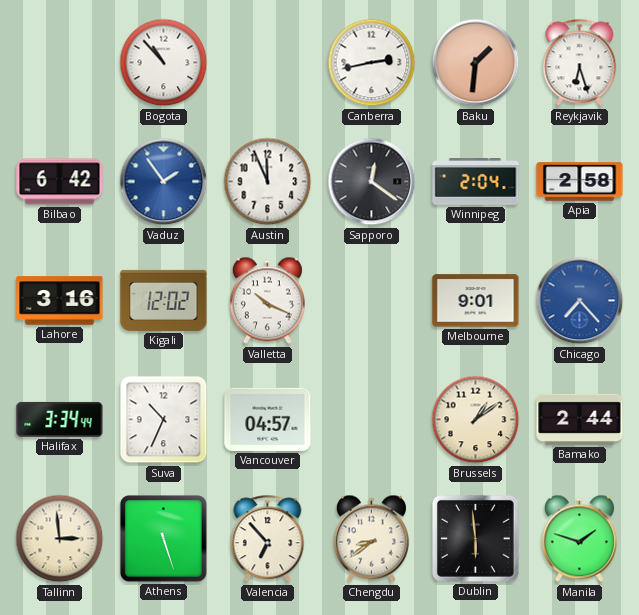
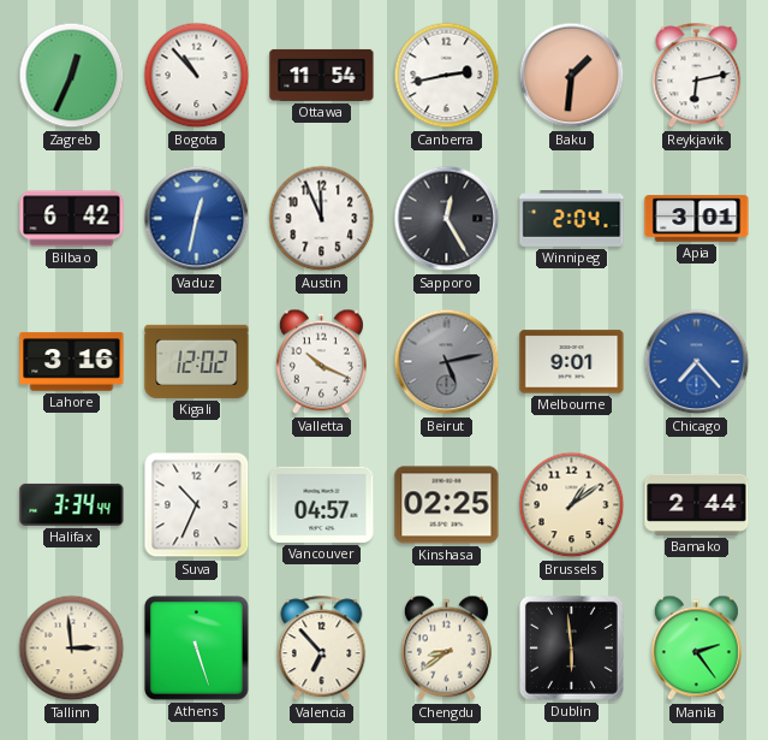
Zagreb: none -> 12:34 (72, 76)
Ottawa: none -> 11:54 (322, 75)
Reykjavik: 6:27 -> 6:13 (697, 76)
Vaduz: 1:54 -> 12:32 (197, 219)
Sapporo: 12:21 -> 12:25 (447, 219)
Apia: 2:58 -> 3:01 (697, 219)
Beirut: none -> 5:13 (447, 362)
Kinshasa: none -> 02:25 (447, 505)
Manila: 1:48 -> 2:24 (696, 649)
